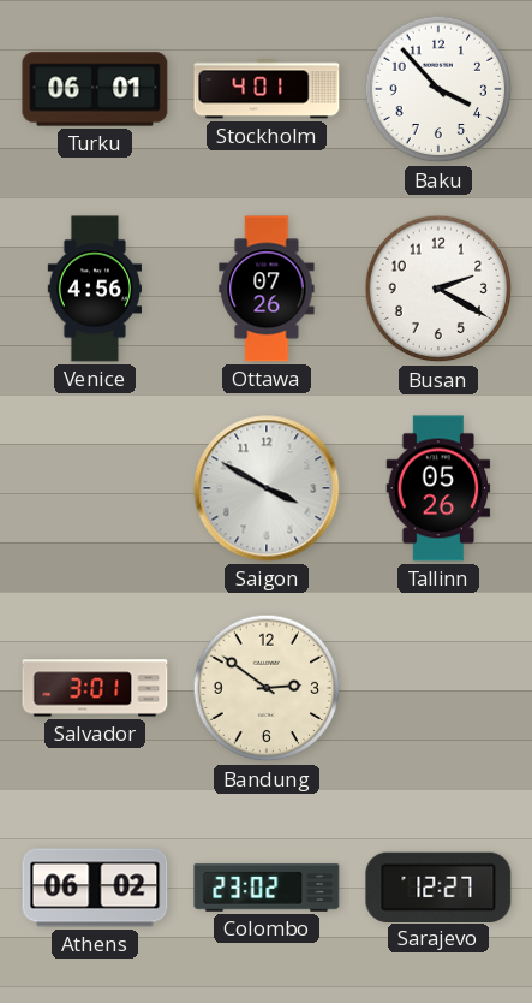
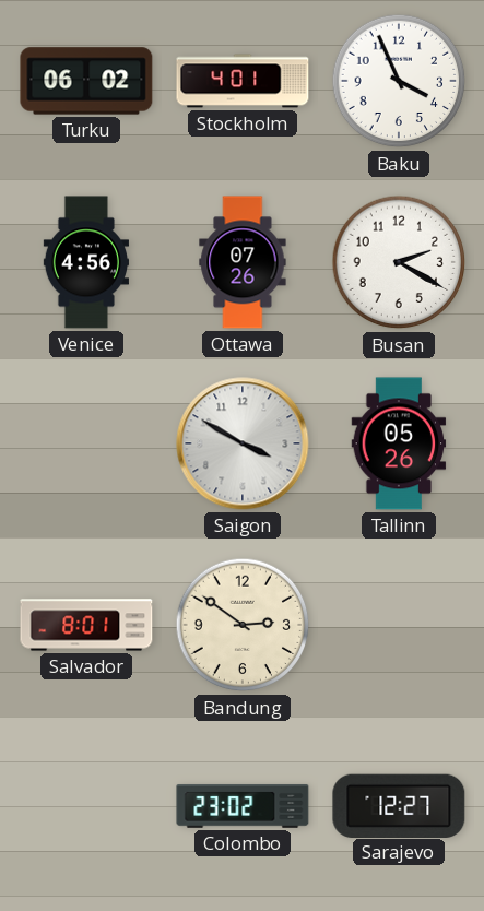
Turku: 06:01 -> 06:02 (86, 81)
Baku: 3:53 -> 3:56 (399, 81)
Salvador: 3:01 -> 8:01 (86, 625)
Athens: 06:02 -> none (95, 888)
